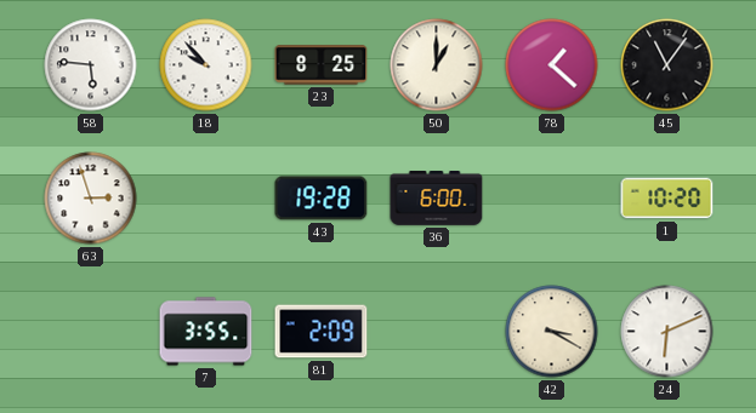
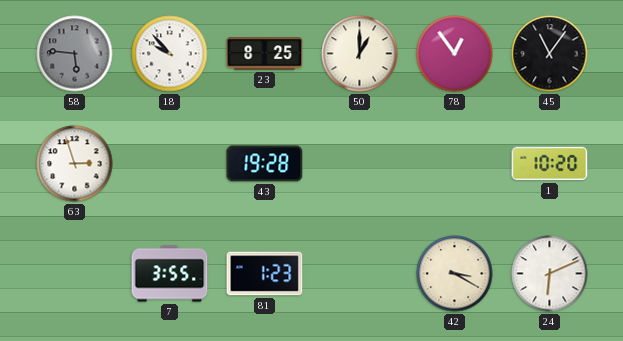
58 dial: white -> grey (75, 54)
78: 1:22 -> 12:54 (455, 54)
36: 6:00 -> none (437, 199)
81: 2:09 -> 1:23 (265, 274)
